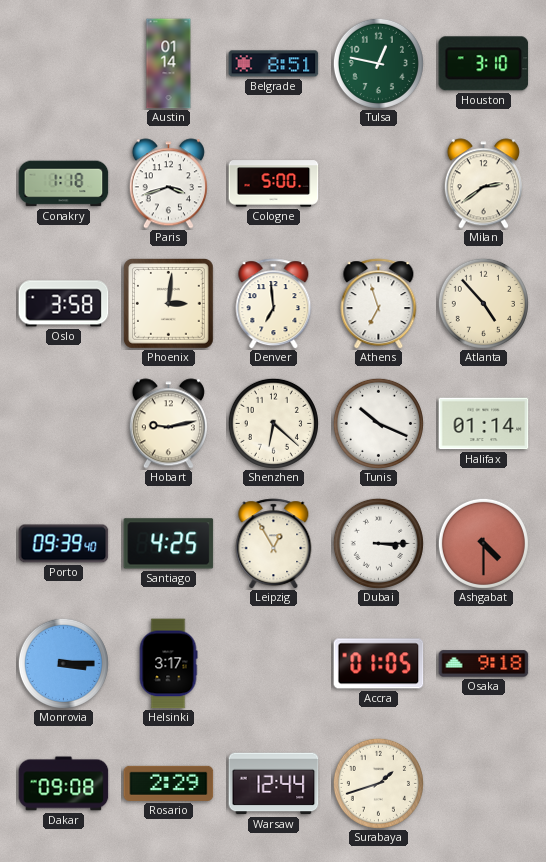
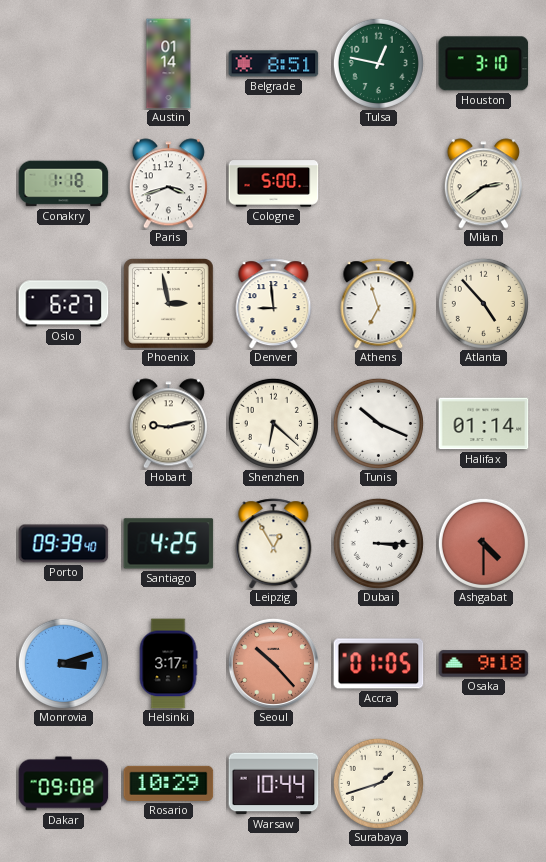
Oslo: 3:58 -> 6:27 (64, 304)
Phoenix: 3:01 -> 2:58 (169, 304)
Denver: 6:59 -> 8:59 (274, 304)
Monrovia: 3:15 -> 3:12 (63, 663)
Seoul: none -> 10:23 (273, 663)
Rosario: 2:29 -> 10:29 (169, 783)
Warsaw: 12:44 -> 10:44 (274, 784)
